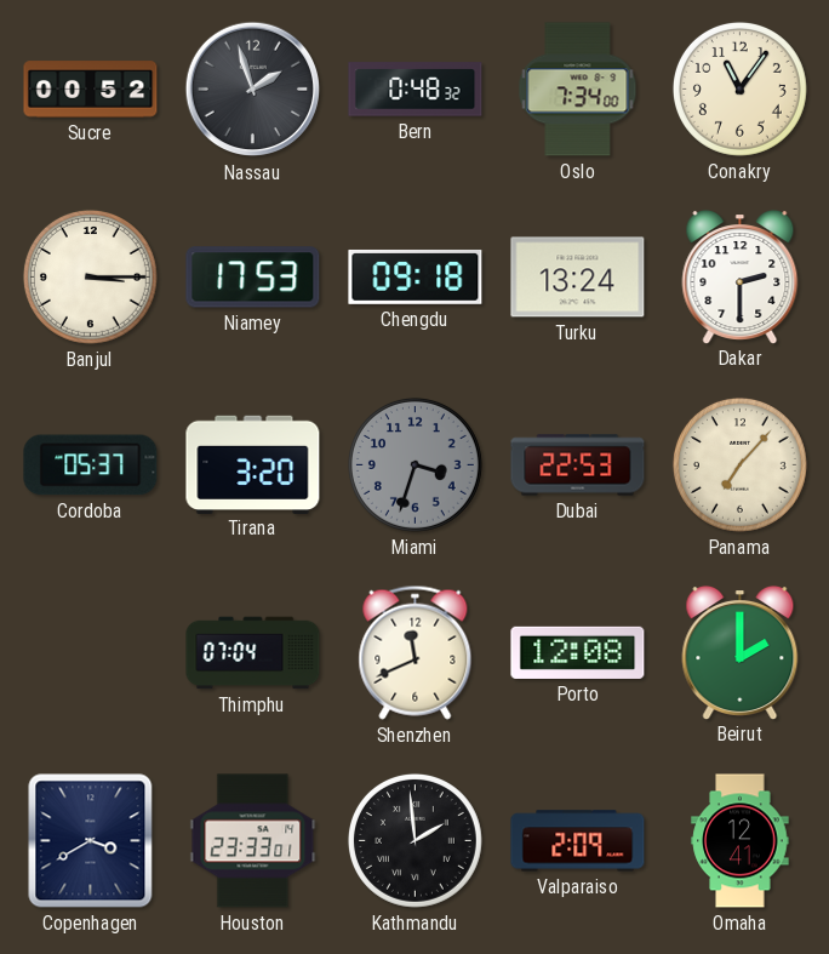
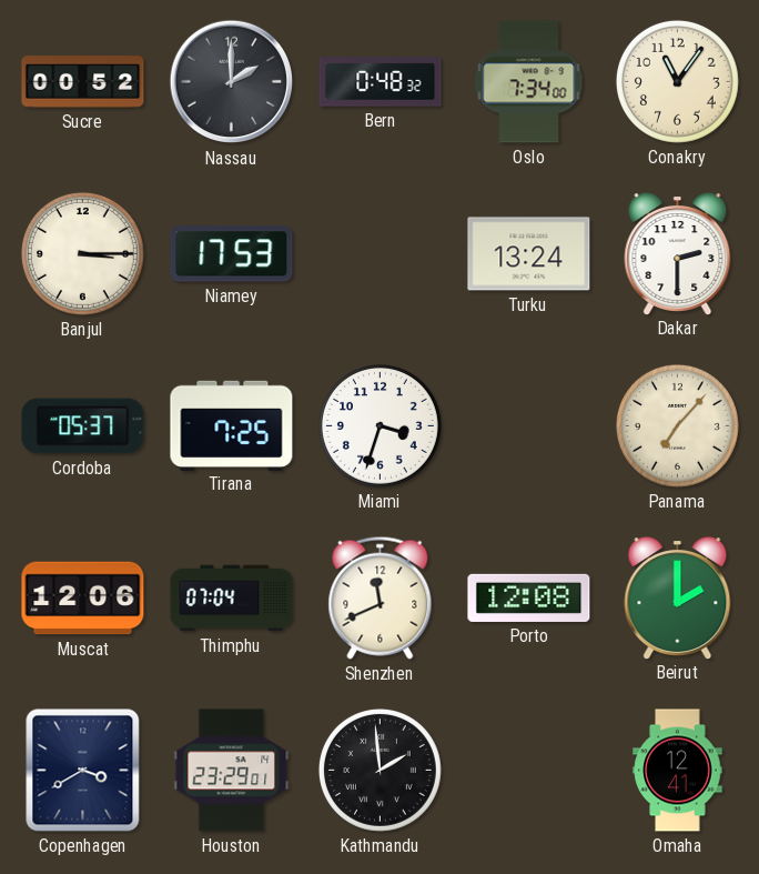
Nassau: 1:57 -> 2:00 (232, 82)
Chengdu: 09:18 -> none (416, 276)
Tirana: 3:20 -> 7:25 (232, 425)
Miami dial: grey -> white (379, 425)
Dubai: 22:53 -> none (578, 465)
Muscat: none -> 12:06 (83, 599)
Houston: 23:33 -> 23:29 (232, 771)
Valparaiso: 2:09 -> none (578, 841)
